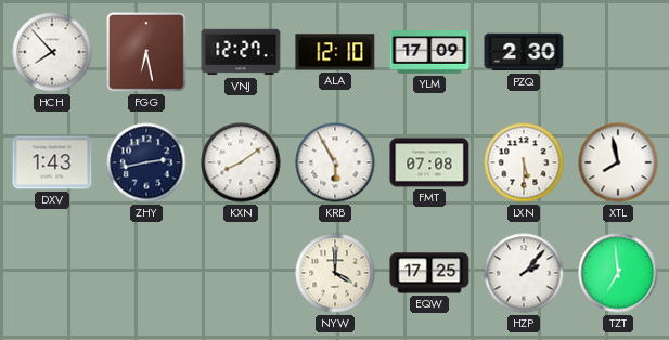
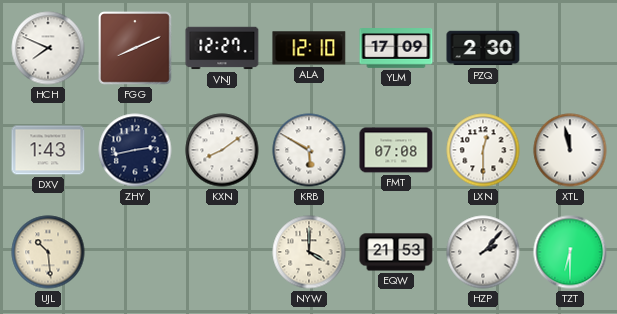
HCH: 7:53 -> 7:49 (48, 48)
FGG: 6:28 -> 8:11 (136, 49)
KRB: 5:55 -> 5:50 (309, 150)
LXN: 5:30 -> 12:30 (483, 150)
XTL: 7:58 -> 11:58 (570, 150)
UJL: none -> 10:29 (48, 252)
EQW: 17:25 -> 21:53 (396, 252)
TZT: 6:59 -> 6:30 (570, 252)
